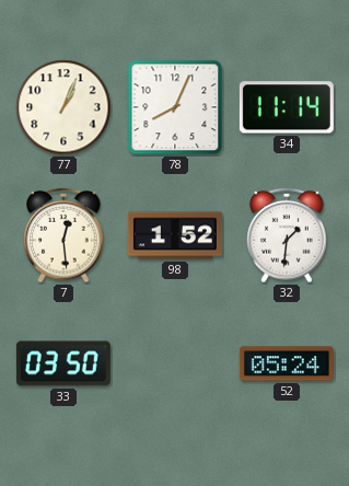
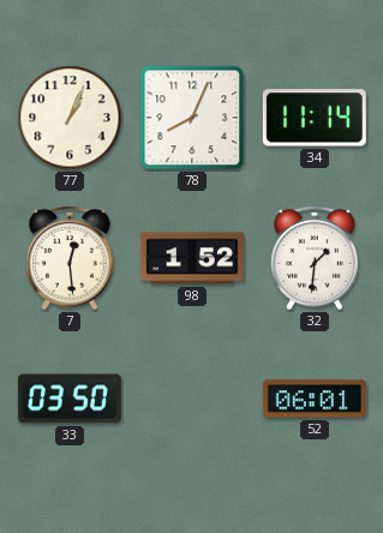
52: 05:24 -> 06:01 (315, 399)
